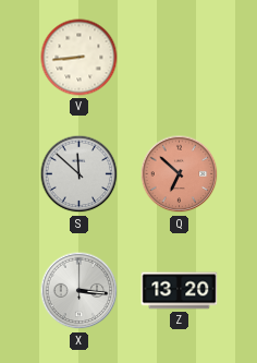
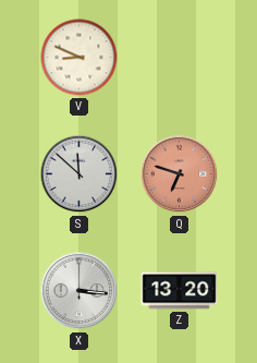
V: 8:44 -> 8:49 (79, 58)
Q: 6:52 -> 6:48 (180, 174)
